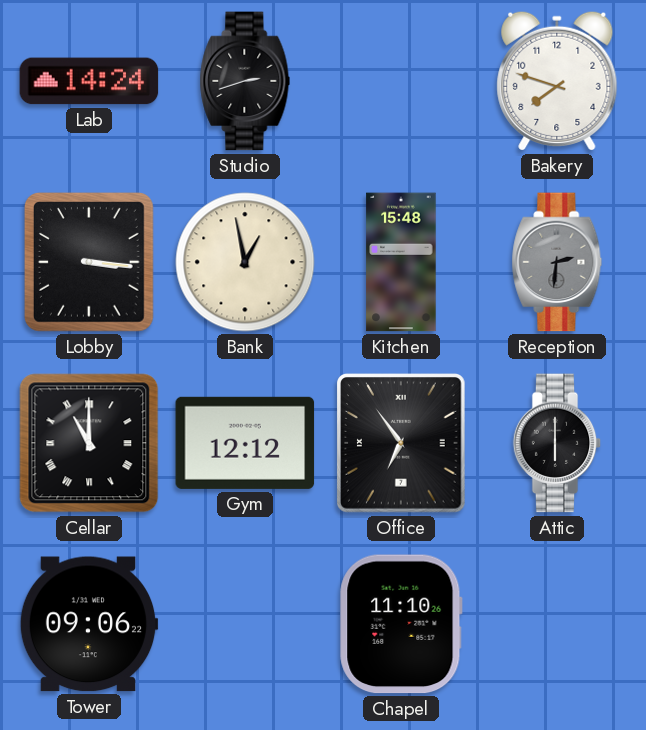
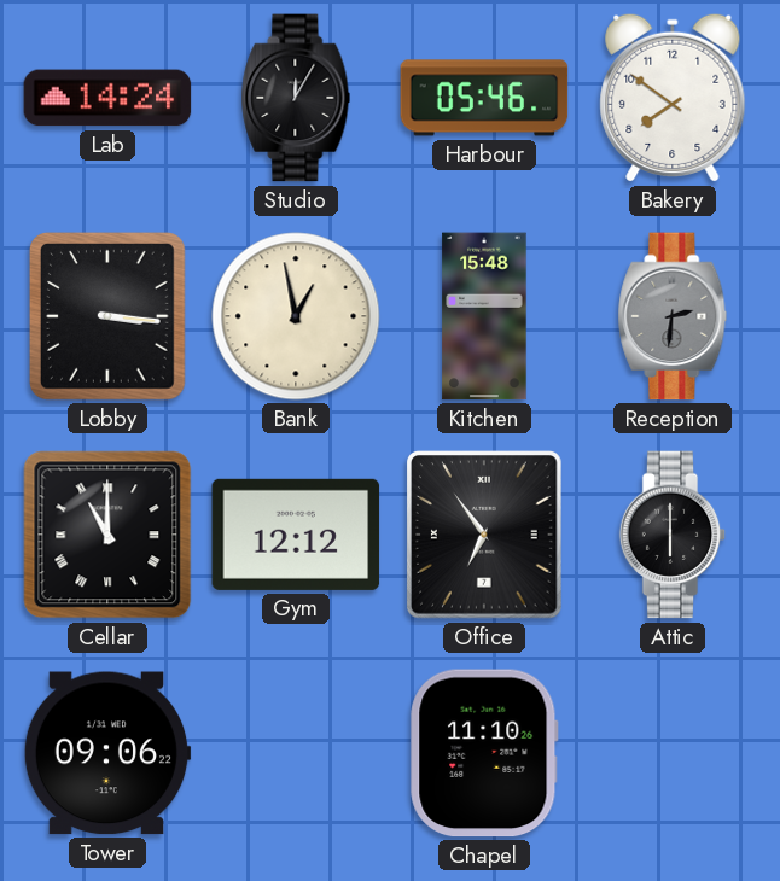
Studio: 2:42 -> 12:05 (296, 98)
Harbour: none -> 05:46 (484, 98)
Bakery: 7:48 -> 7:51 (673, 98)
